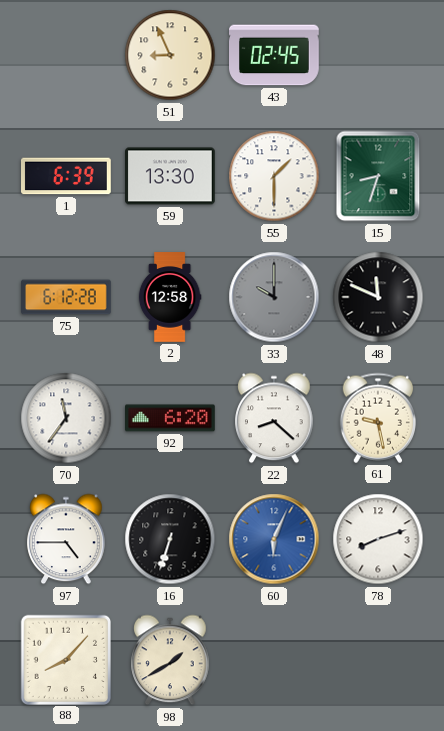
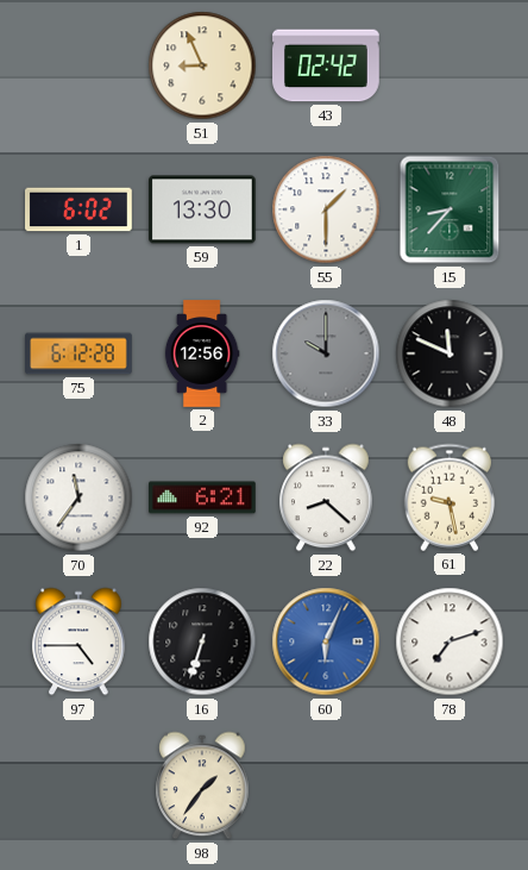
43: 02:45 -> 02:42 (327, 65)
1: 6:39 -> 6:02 (80, 209)
15: 8:33 -> 8:37 (450, 209)
2: 12:58 -> 12:56 (202, 353)
92: 6:20 -> 6:21 (203, 497)
78: 8:12 -> 7:12 (450, 641)
88: 8:07 -> none (65, 659)
98: 1:40 -> 1:36 (202, 785)
